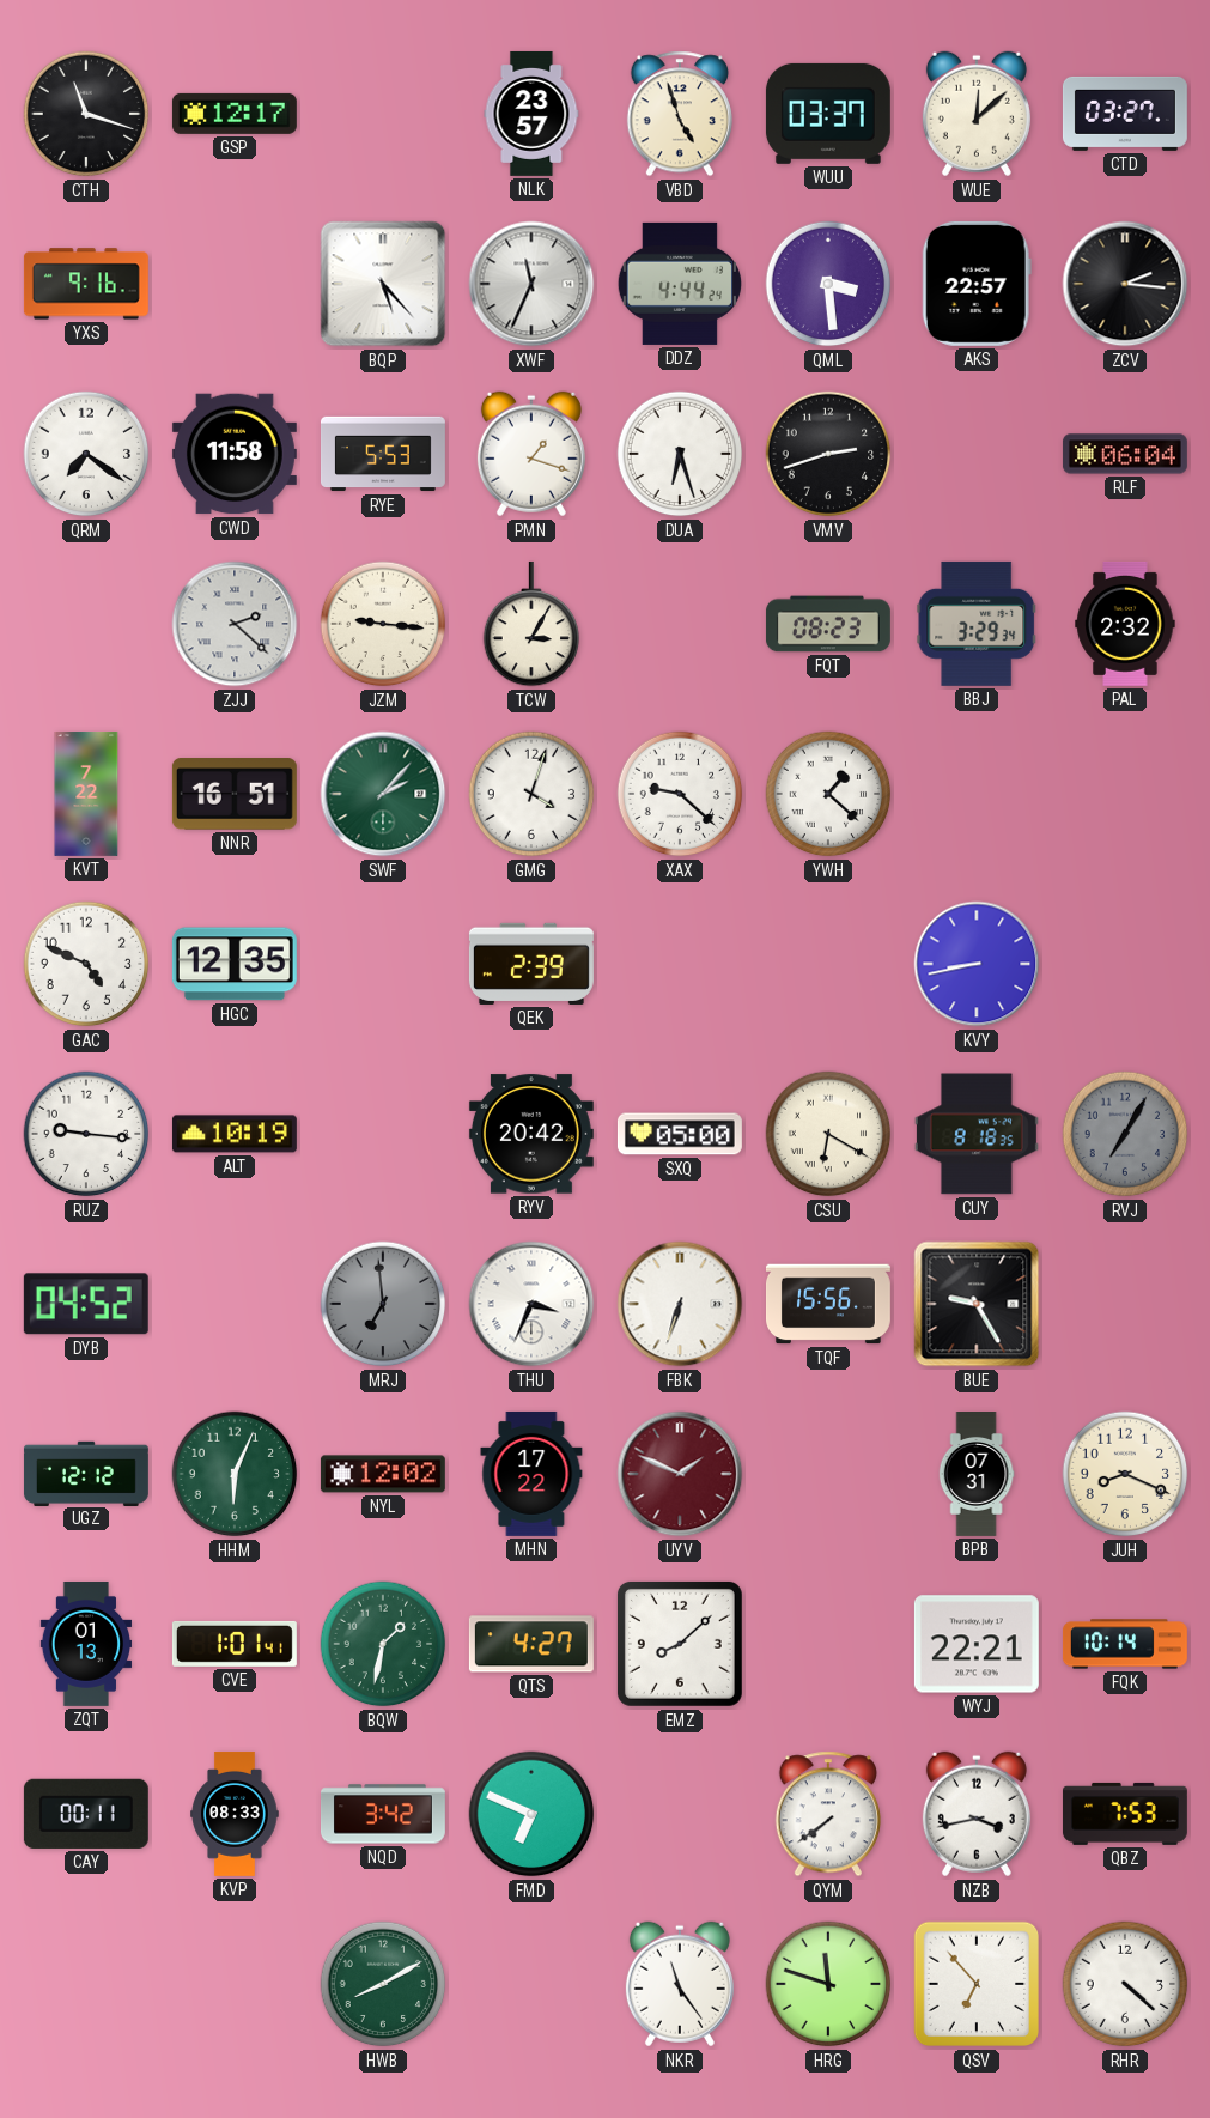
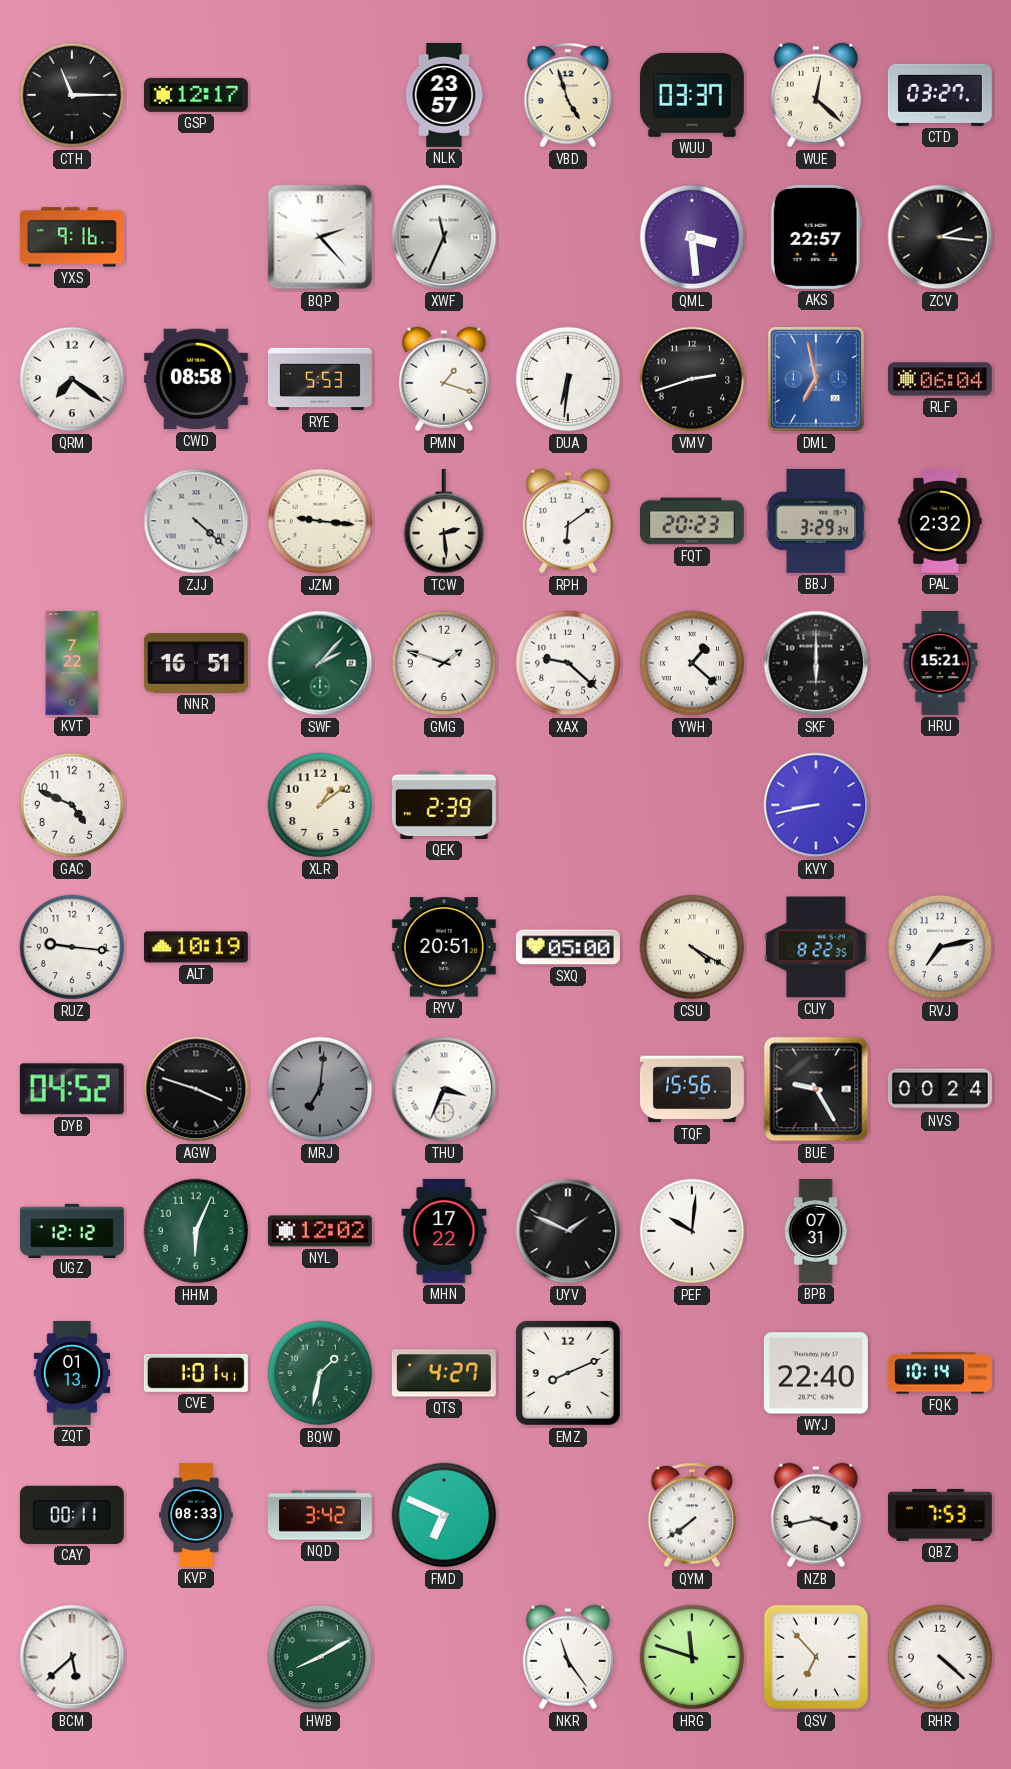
CTH: 11:18 -> 11:15 (72, 95)
WUE: 12:08 -> 12:22 (816, 95)
BQP: 5:23 -> 2:23 (320, 237)
DDZ: 4:44 -> none (679, 284)
CWD: 11:58 -> 08:58 (196, 379)
DUA: 6:27 -> 6:31 (568, 379)
DML: none -> 6:58 (817, 380)
ZJJ: 2:22 -> 4:22 (196, 521)
TCW: 3:05 -> 2:29 (444, 521)
RPH: none -> 6:09 (568, 521)
FQT: 08:23 -> 20:23 (692, 521)
GMG: 4:03 -> 1:48 (444, 663)
SKF: none -> 6:00 (816, 663)
HRU: none -> 15:21 (940, 663)
HGC: 12:35 -> none (235, 964)
XLR: none -> 1:09 (320, 805)
RYV: 20:42 -> 20:51 (444, 947)
CSU: 6:20 -> 4:20 (692, 947)
CUY: 8:18 -> 8:22 (816, 947)
RVJ: 7:05 -> 7:13 (940, 947)
RVJ dial: grey -> white (940, 947)
AGW: none -> 3:48 (196, 1089)
MRJ: 6:59 -> 7:01 (320, 1089)
FBK: 6:33 -> none (680, 1304)
NVS: none -> 00:24 (940, 1089)
UYV dial: burgundy -> black (568, 1231)
PEF: none -> 10:01 (692, 1231)
JUH: 8:19 -> none (1125, 1474)
EMZ: 8:08 -> 8:11 (568, 1373)
WYJ: 22:21 -> 22:40 (816, 1373)
BCM: none -> 5:38 (72, 1657)
